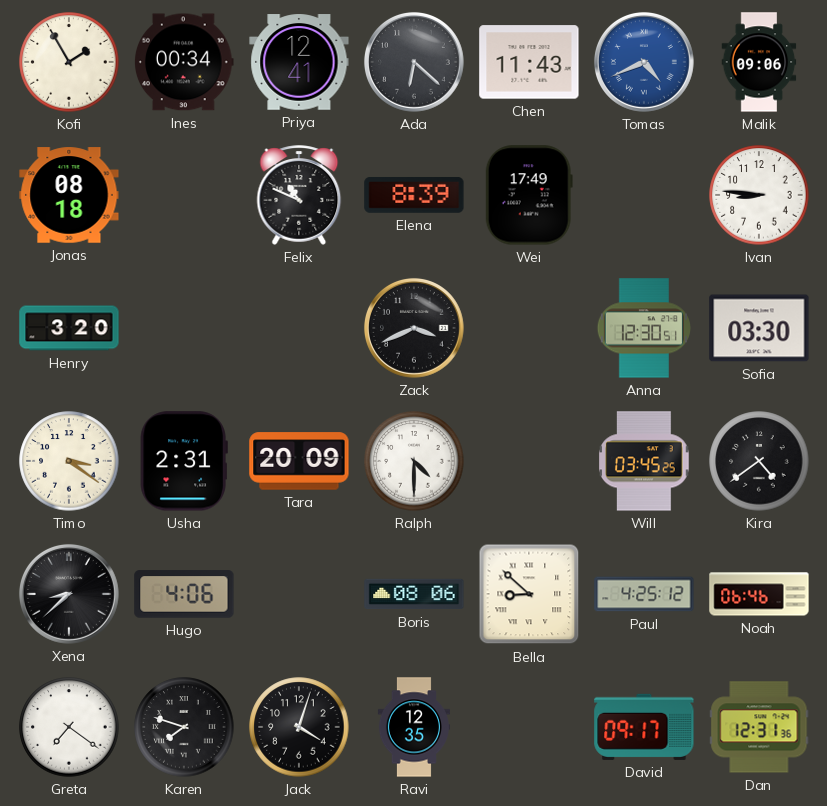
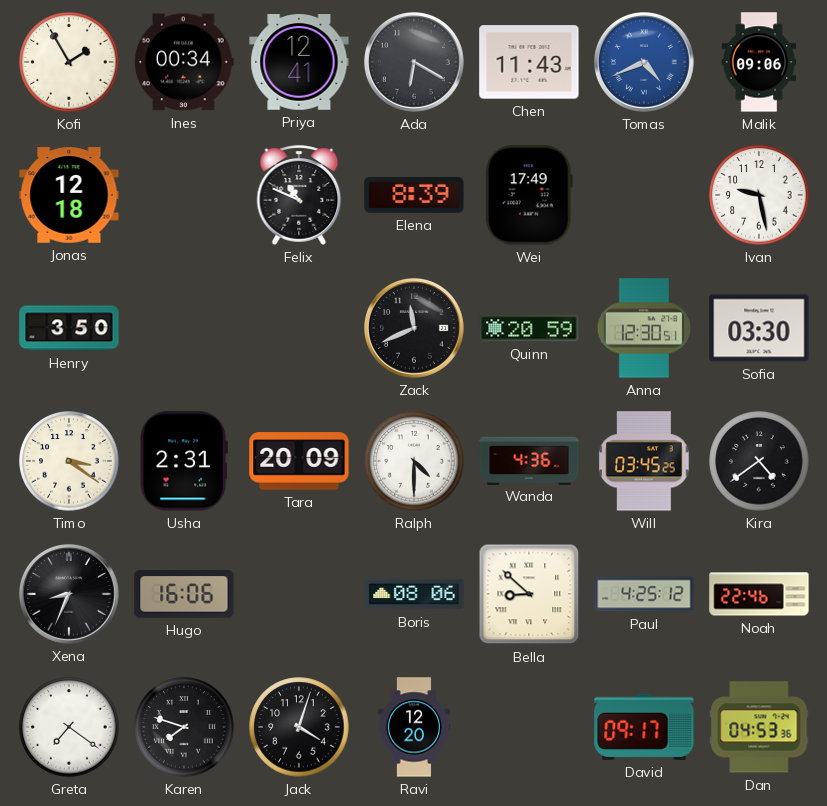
Ada: 6:22 -> 6:20 (414, 62)
Jonas: 08:18 -> 12:18 (69, 195)
Ivan: 8:46 -> 9:28 (759, 195)
Henry: 3:20 -> 3:50 (69, 328)
Zack: 3:41 -> 11:41 (414, 328)
Quinn: none -> 20:59 (529, 328)
Wanda: none -> 4:36 (529, 460)
Xena: 8:38 -> 8:34 (69, 594)
Hugo: 4:06 -> 16:06 (184, 594)
Noah: 06:46 -> 22:46 (759, 594)
Ravi: 12:35 -> 12:20 (413, 727)
Dan: 12:31 -> 04:53 (759, 727)
